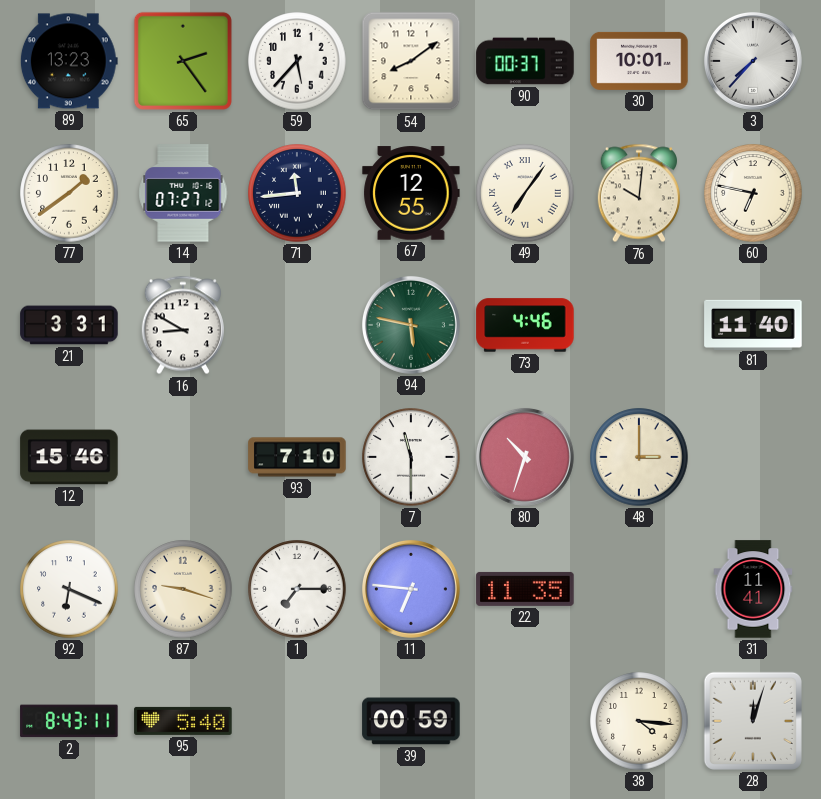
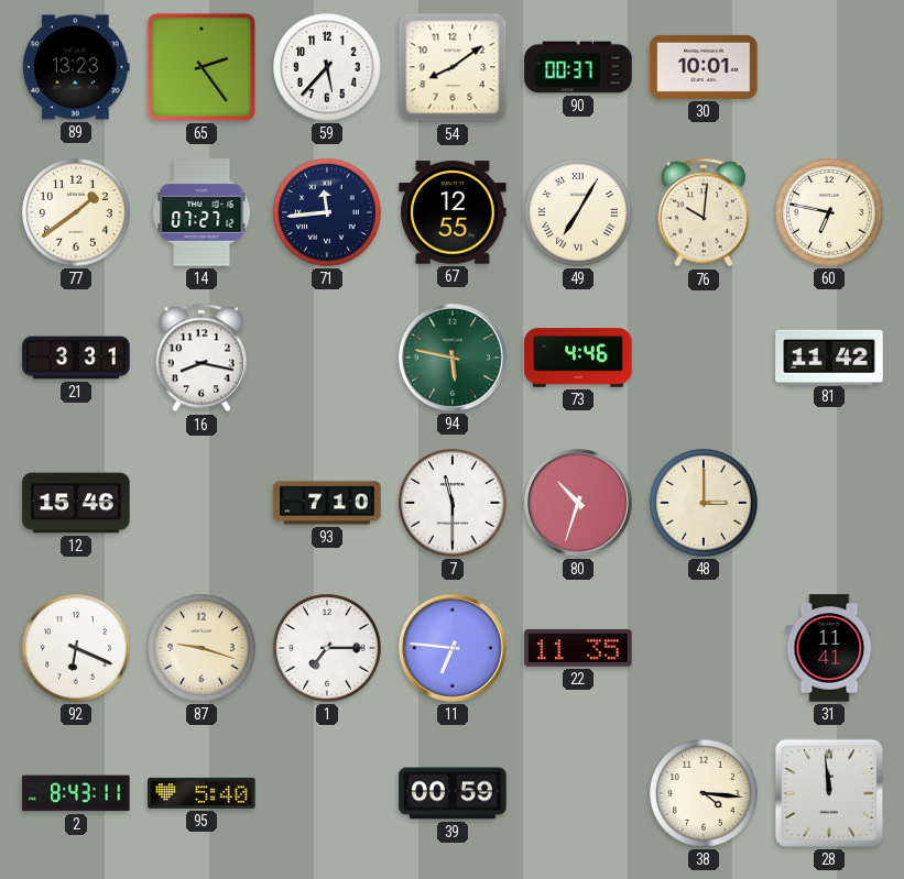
3: 7:37 -> none (753, 61)
49: 7:06 -> 7:05 (578, 212)
16: 8:50 -> 8:17 (202, 358)
81: 11:40 -> 11:42 (829, 356)
28: 12:03 -> 11:59 (829, 793)
